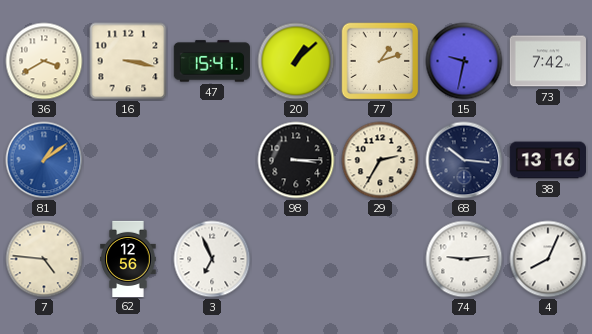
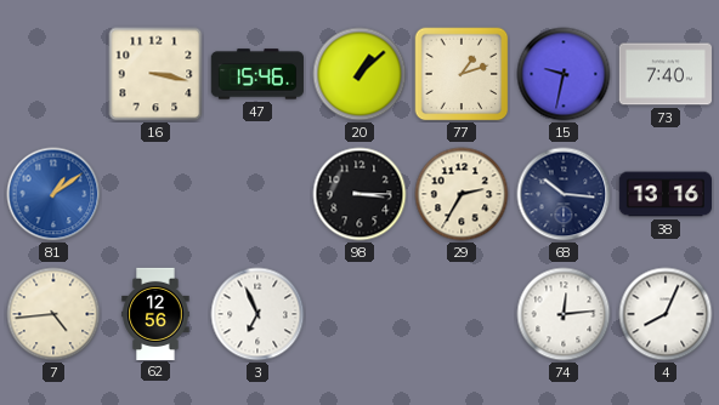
36: 3:40 -> none (44, 61)
47: 15:41 -> 15:46 (257, 74)
73: 7:42 -> 7:40 (666, 74)
7: 4:46 -> 4:44 (53, 314)
74: 9:14 -> 12:14 (564, 314)
